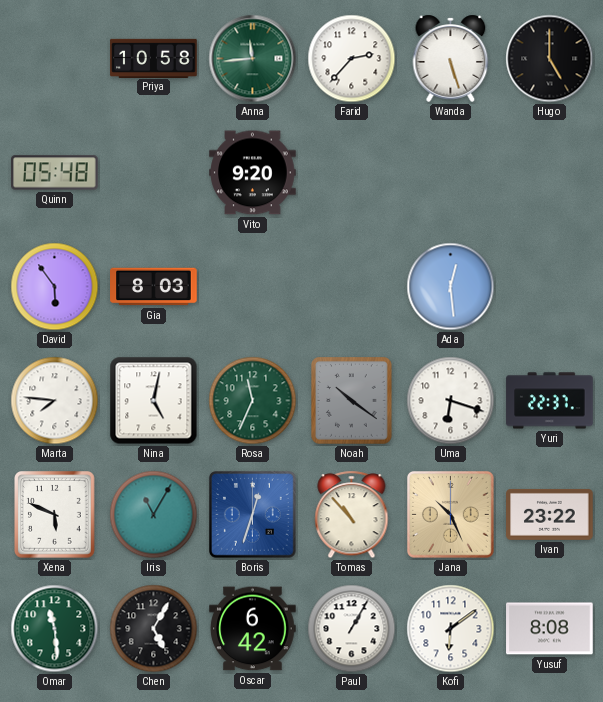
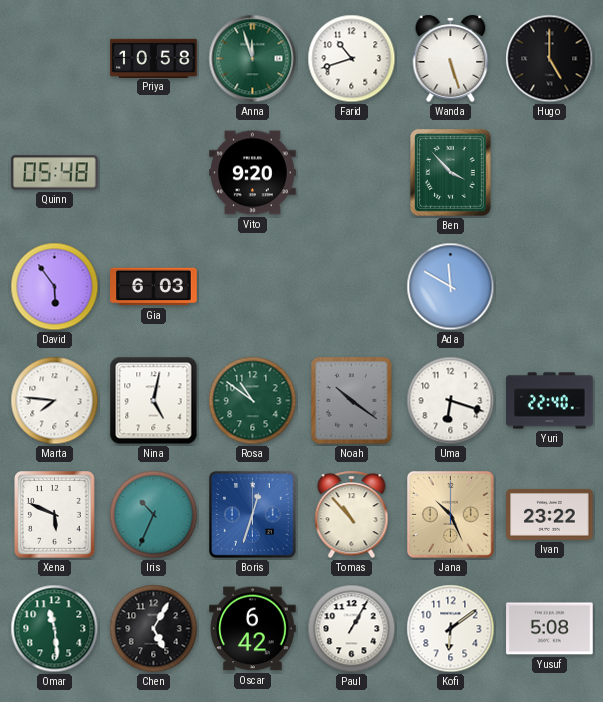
Anna: 11:44 -> 11:57 (253, 59)
Farid: 2:37 -> 10:42 (352, 59)
Ben: none -> 3:53 (450, 172)
Gia: 8:03 -> 6:03 (154, 287)
Ada: 12:29 -> 11:50 (451, 287)
Rosa: 11:34 -> 10:51 (253, 401)
Yuri: 22:37 -> 22:40 (550, 401)
Iris: 11:05 -> 10:34 (154, 515)
Yusuf: 8:08 -> 5:08 (550, 629)
